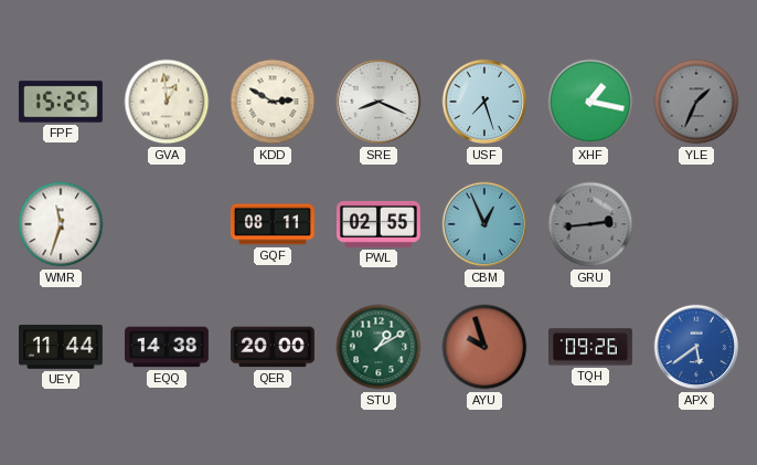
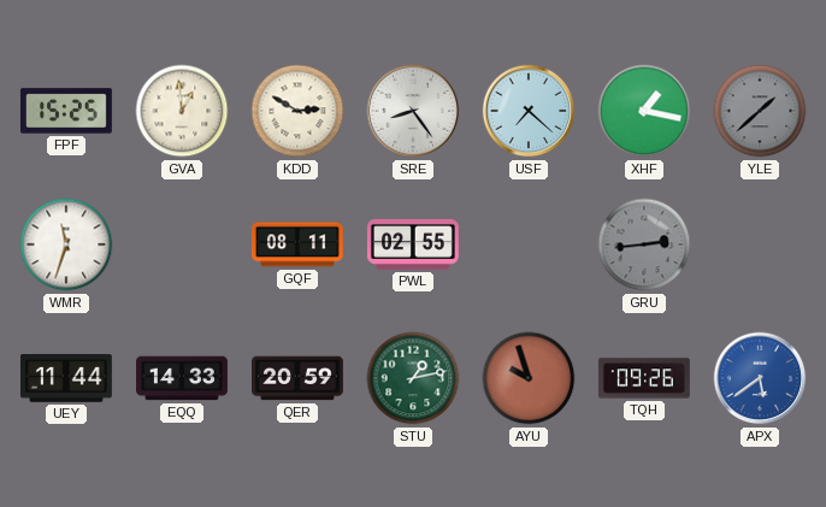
SRE: 8:19 -> 8:24 (413, 111)
USF: 7:27 -> 7:22 (529, 111)
YLE: 1:34 -> 1:38 (760, 111)
CBM: 12:56 -> none (484, 224)
EQQ: 14:38 -> 14:33 (183, 378)
QER: 20:00 -> 20:59 (297, 378)
STU: 1:10 -> 1:13 (413, 378)
